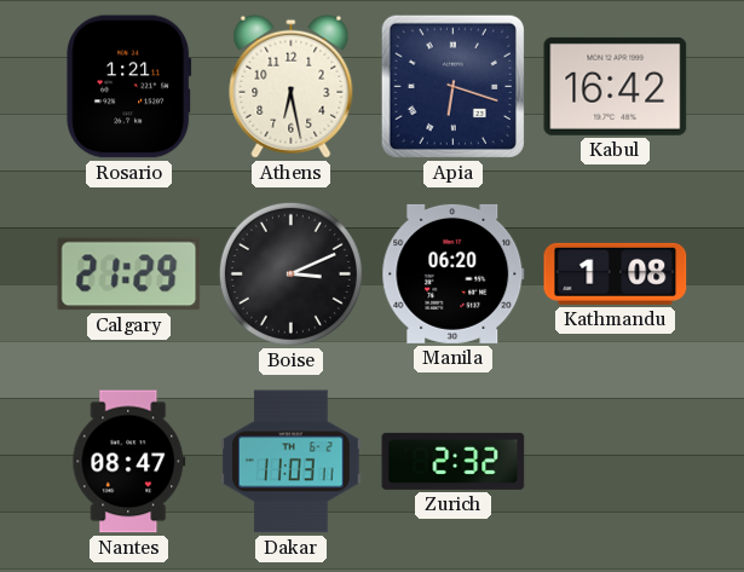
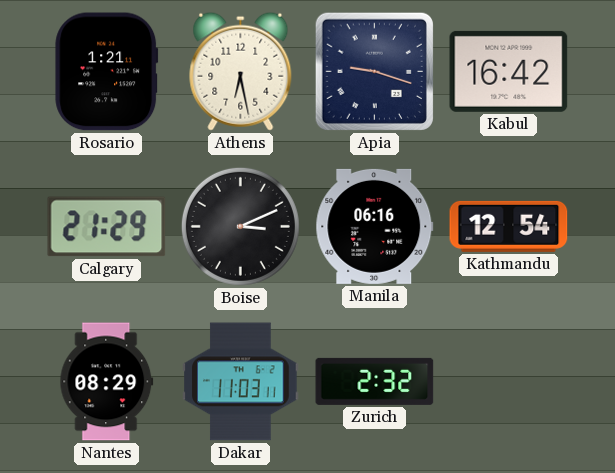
Apia: 6:18 -> 9:18 (374, 71)
Manila: 06:20 -> 06:16 (375, 226)
Kathmandu: 1:08 -> 12:54 (509, 226)
Nantes: 08:47 -> 08:29 (107, 382)
